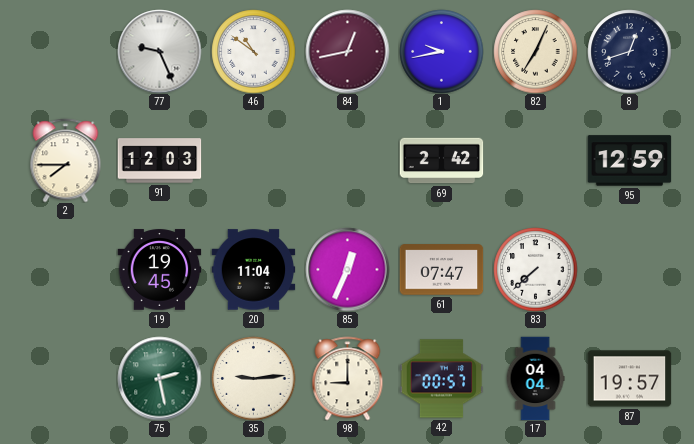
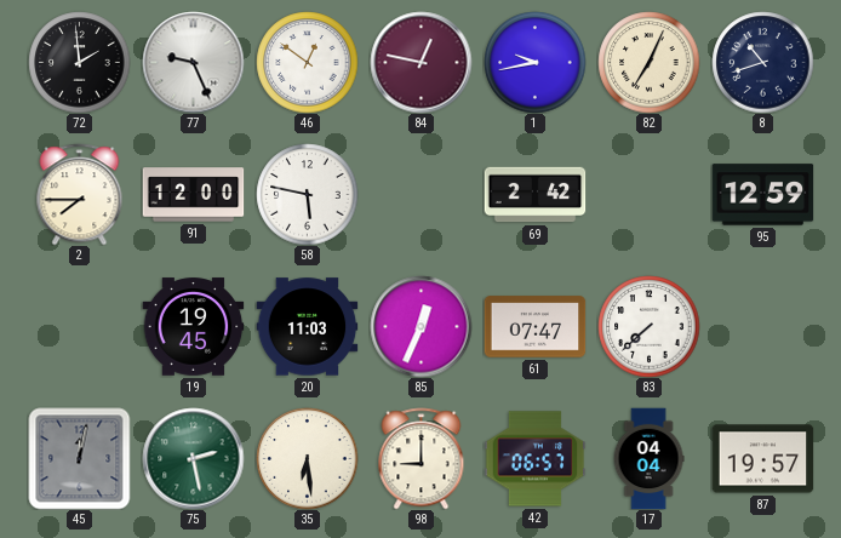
72: none -> 1:59 (79, 62)
46: 10:51 -> 12:51 (307, 62)
84: 12:43 -> 12:47 (420, 62)
8: 12:42 -> 10:42 (762, 62)
91: 12:03 -> 12:00 (193, 195)
58: none -> 5:47 (307, 194)
20: 11:04 -> 11:03 (307, 327)
45: none -> 12:02 (79, 458)
35: 9:14 -> 6:29 (307, 458)
42: 00:57 -> 06:57 (534, 459)
